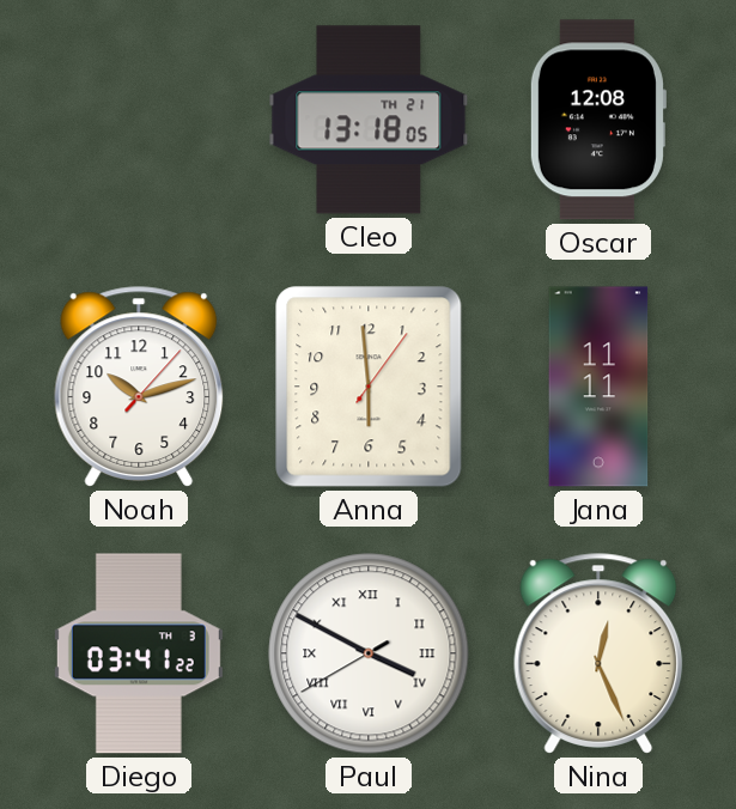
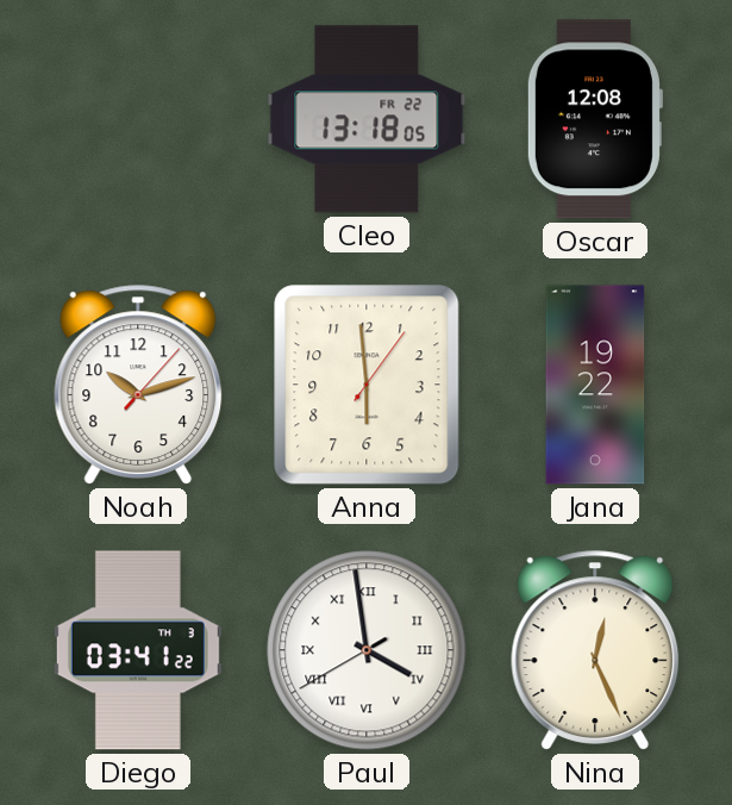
Cleo date: TH 21 -> FR 22 (367, 119)
Jana: 11:11 -> 19:22 (595, 385)
Paul: 3:49 -> 3:58 (367, 650)
